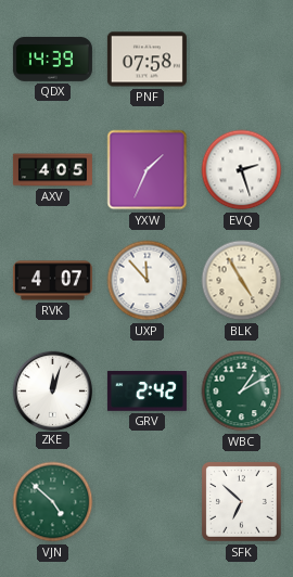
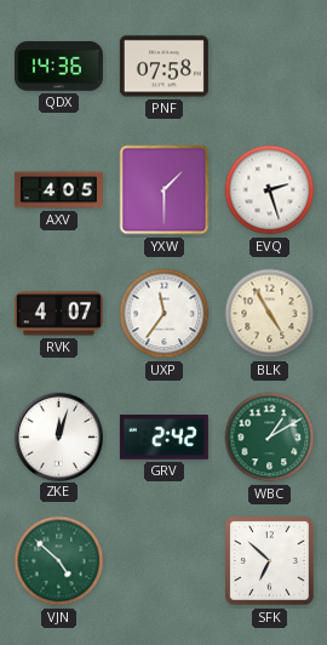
QDX: 14:39 -> 14:36 (58, 65)
YXW: 1:34 -> 1:30 (165, 190)
UXP: 11:53 -> 11:36 (165, 314)
